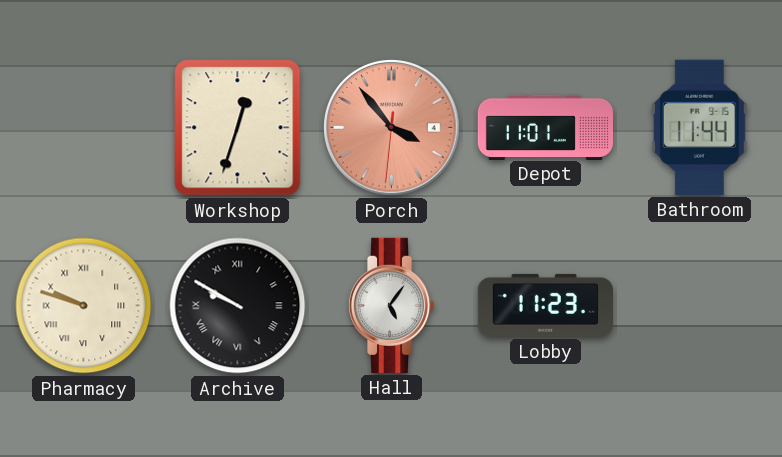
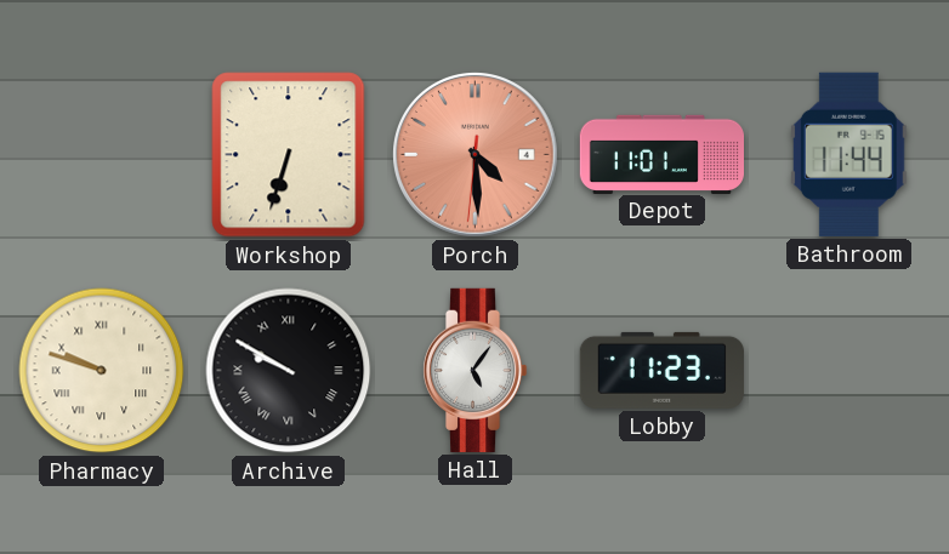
Workshop: 12:33 -> 6:33 (289, 155)
Porch: 3:53 -> 4:29 (476, 155)
